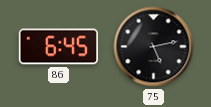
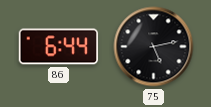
86: 6:45 -> 6:44 (59, 47)
